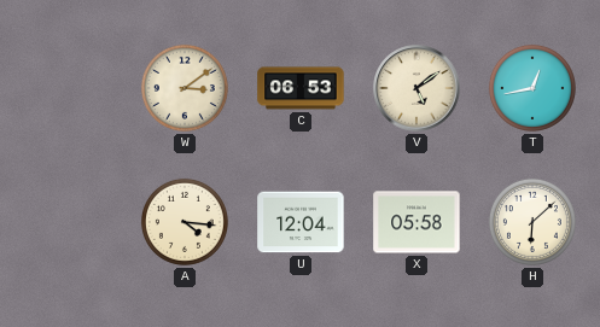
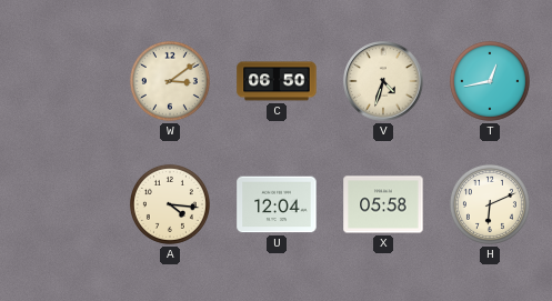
C: 06:53 -> 06:50 (277, 81)
V: 5:09 -> 4:33 (383, 81)
H: 6:08 -> 6:11 (490, 204)
